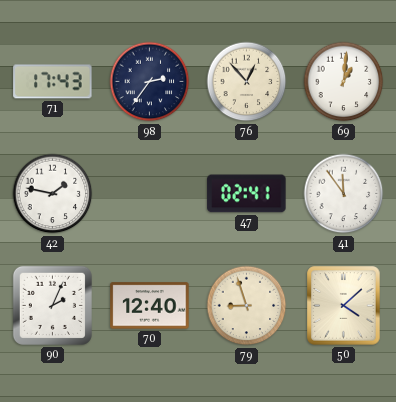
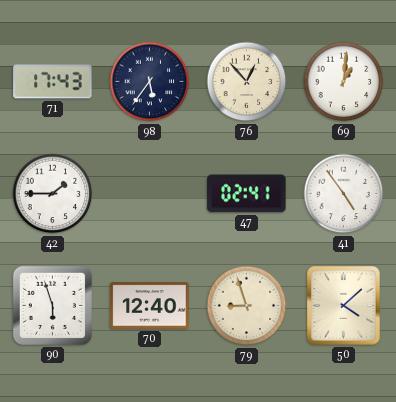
98: 2:36 -> 5:36 (150, 82)
42: 1:47 -> 1:45 (53, 194)
41: 11:54 -> 4:54 (344, 194)
90: 2:04 -> 5:57 (52, 305)
